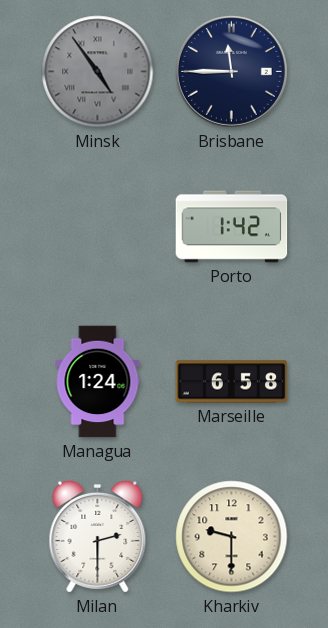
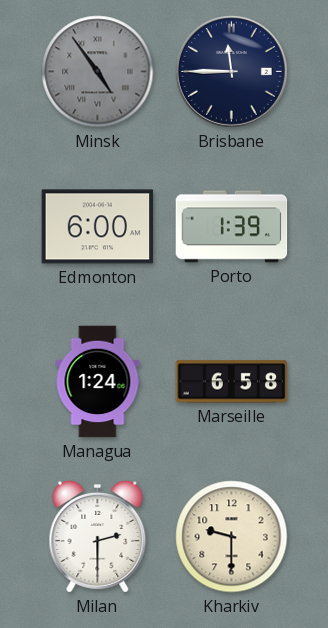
Edmonton: none -> 6:00 (98, 227)
Porto: 1:42 -> 1:39 (232, 227)
